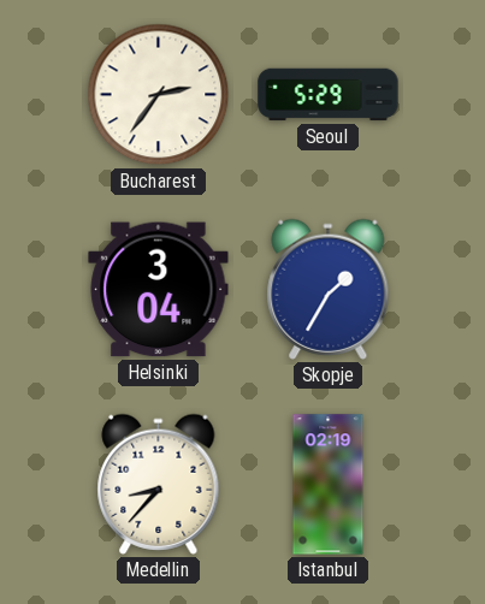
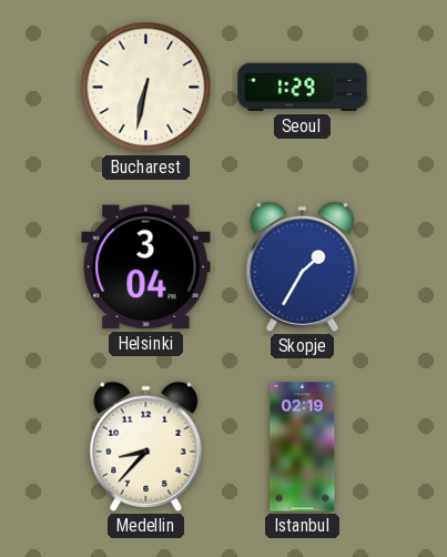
Bucharest: 2:36 -> 6:32 (146, 88)
Seoul: 5:29 -> 1:29 (303, 88)
